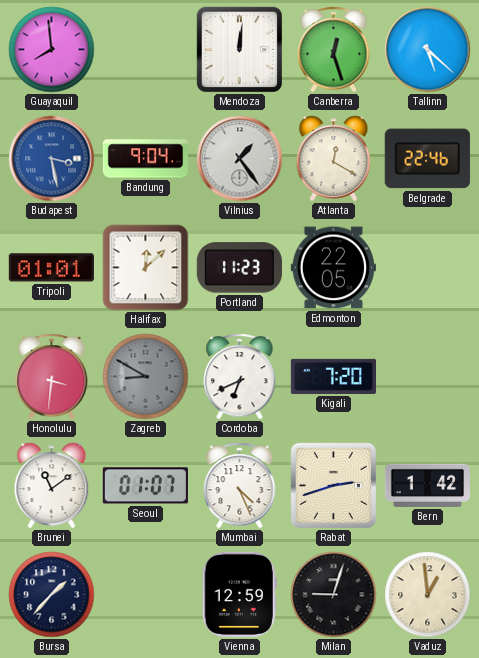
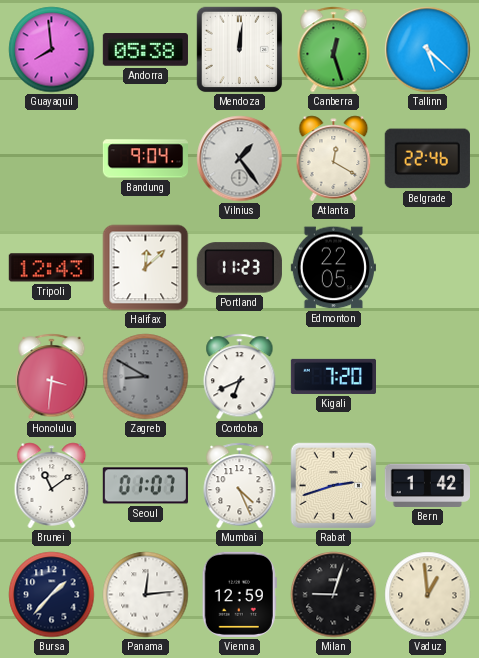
Andorra: none -> 05:38 (145, 50)
Budapest: 3:28 -> none (52, 159)
Tripoli: 01:01 -> 12:43 (51, 268)
Panama: none -> 12:14 (146, 595)
